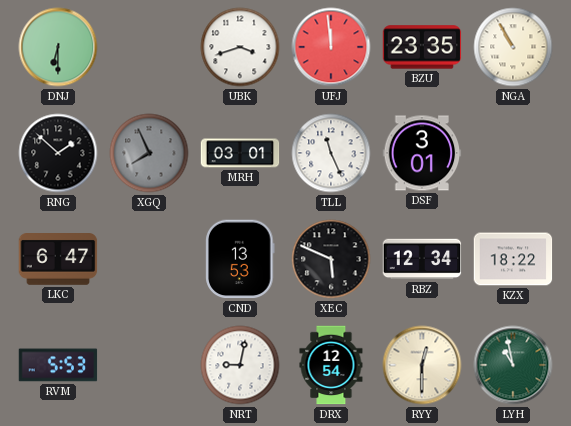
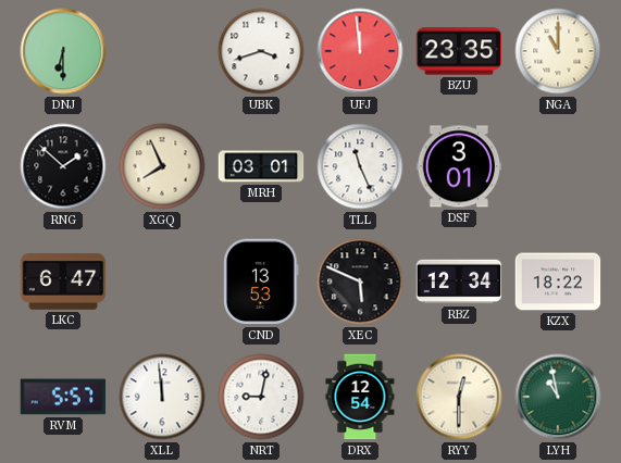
NGA: 10:55 -> 11:00 (558, 51)
XGQ dial: grey -> cream (162, 166)
RVM: 5:53 -> 5:57 (63, 397)
XLL: none -> 11:59 (162, 397)
